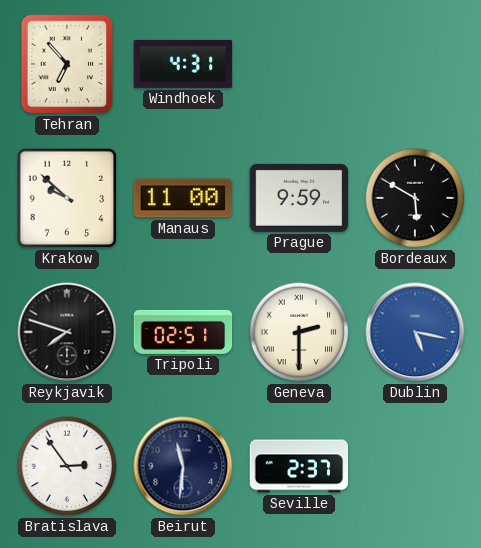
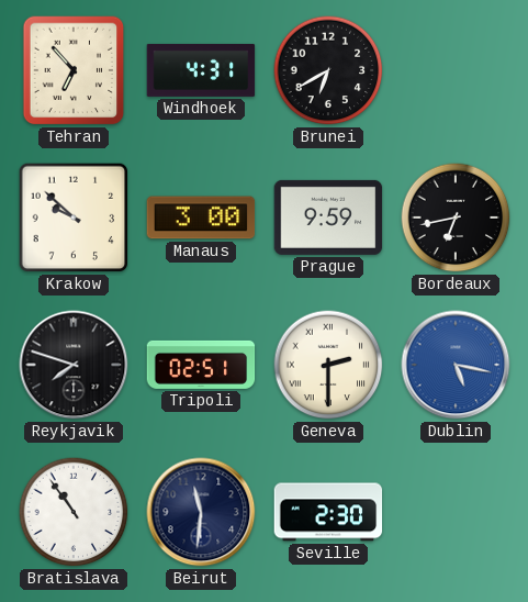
Brunei: none -> 6:40 (328, 70)
Manaus: 11:00 -> 3:00 (201, 218)
Bordeaux: 5:50 -> 6:43 (456, 218)
Bratislava: 2:54 -> 10:54 (74, 512)
Seville: 2:37 -> 2:30 (328, 512)
